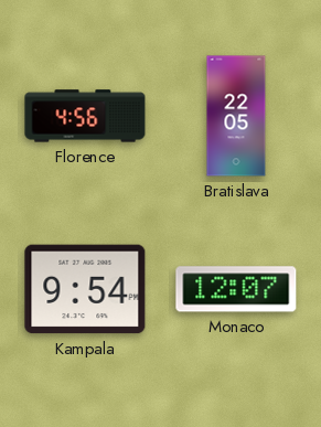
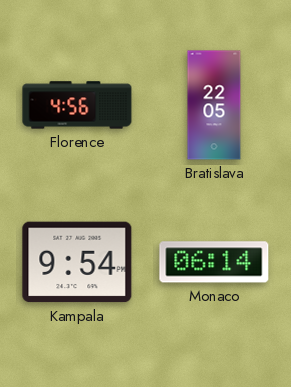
Monaco: 12:07 -> 06:14 (214, 262)
